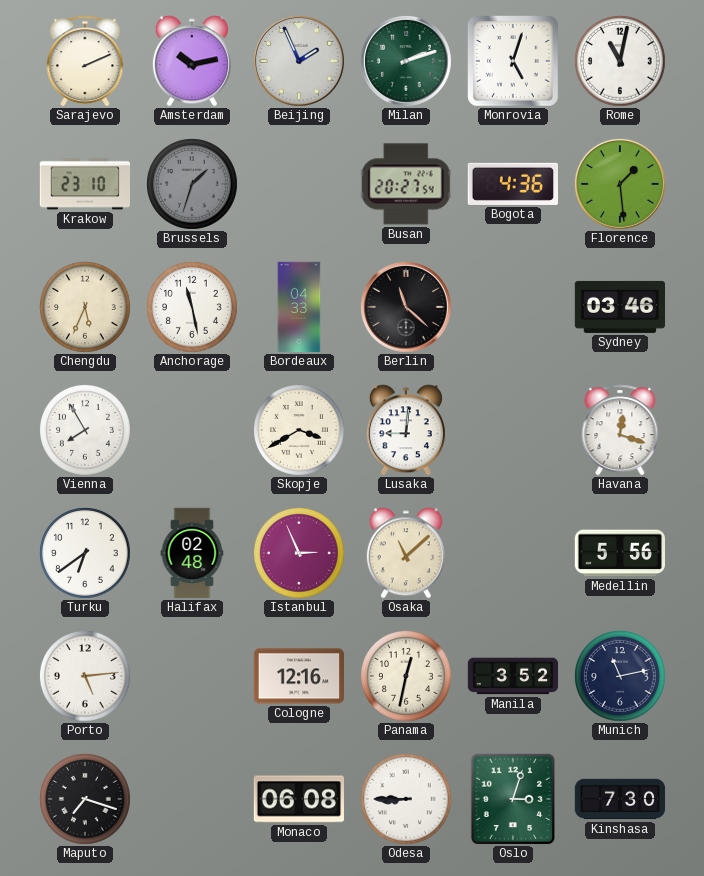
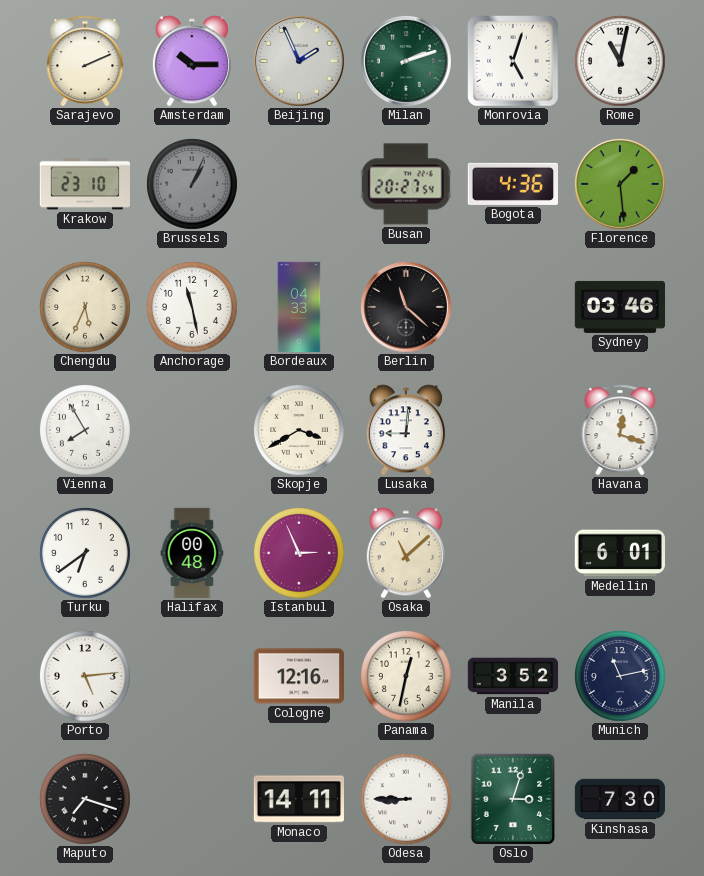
Amsterdam: 10:13 -> 10:15 (192, 61)
Brussels: 1:33 -> 1:04 (193, 185)
Halifax: 02:48 -> 00:48 (192, 553)
Medellin: 5:56 -> 6:01 (620, 553)
Monaco: 06:08 -> 14:11 (299, 799)
